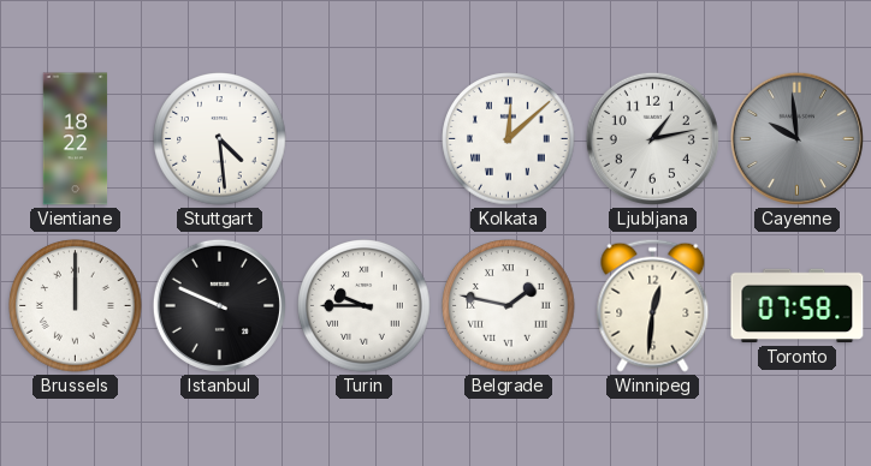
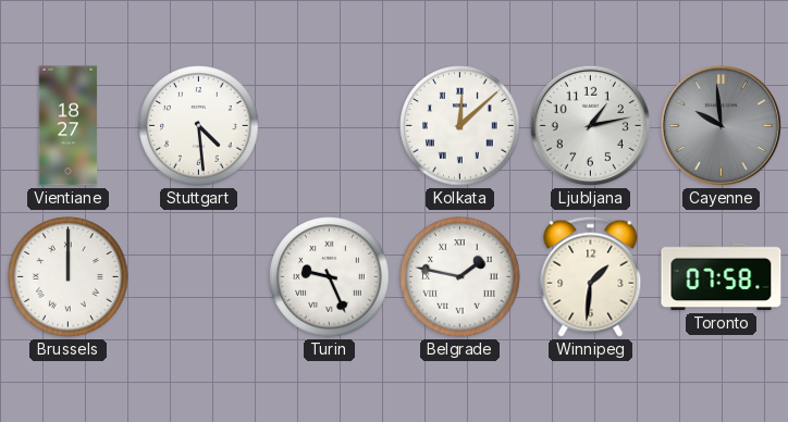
Vientiane: 18:22 -> 18:27 (69, 126)
Istanbul: 9:49 -> none (219, 305)
Turin: 9:45 -> 9:26 (330, 277)
Winnipeg: 12:31 -> 1:31 (591, 276)
